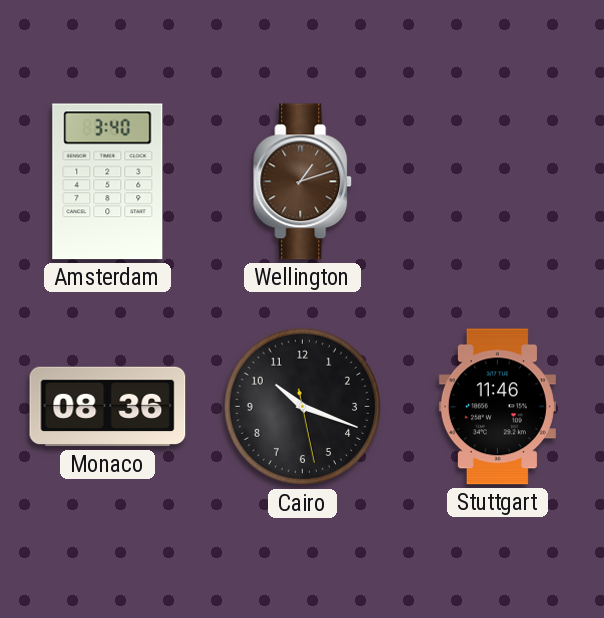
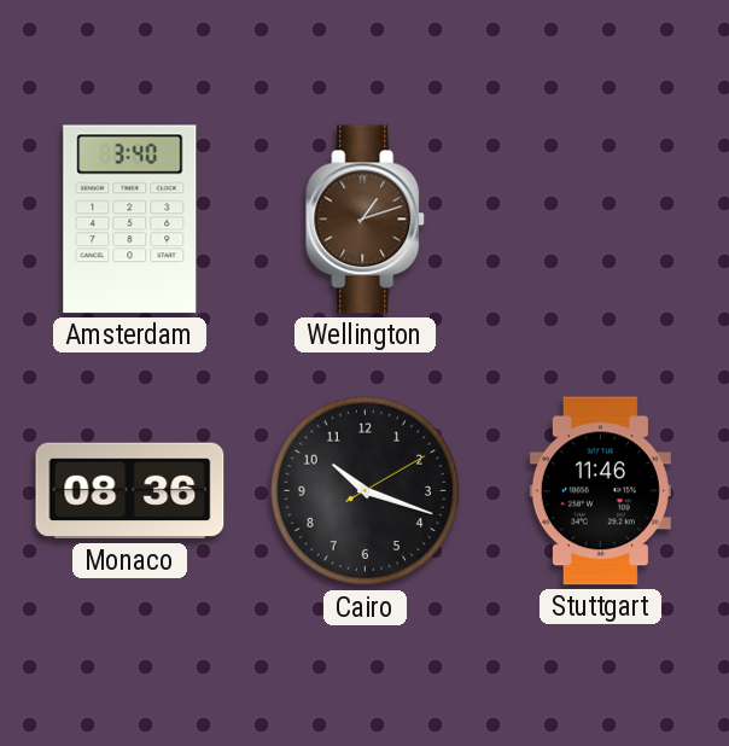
Cairo: 10:18:28 -> 10:18:10 (366, 491)
